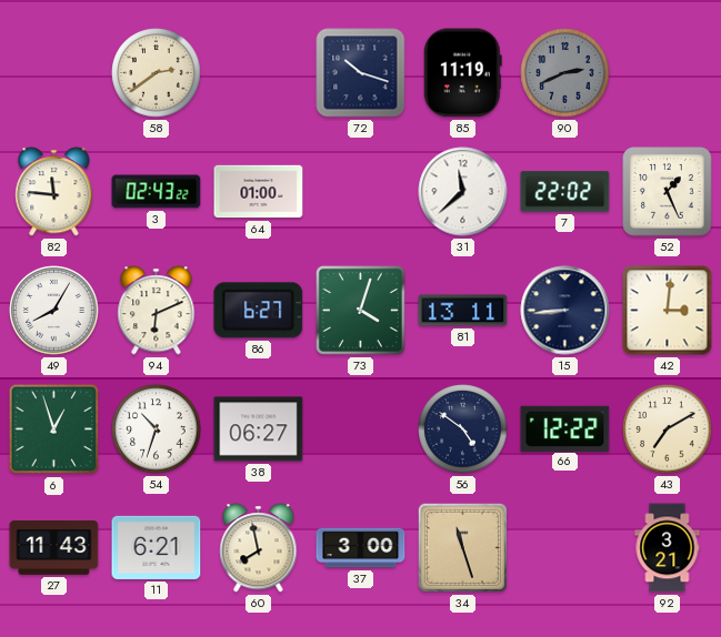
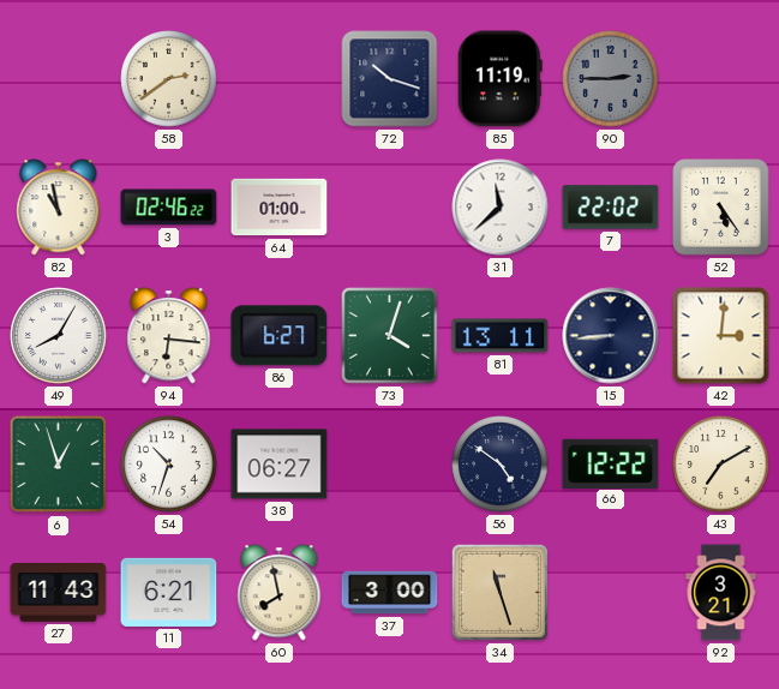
90: 2:41 -> 2:45 (611, 79)
82: 11:46 -> 10:58 (59, 208)
3: 02:43 -> 02:46 (169, 208)
52: 1:26 -> 5:24 (721, 208)
94: 6:11 -> 6:16 (169, 336)
